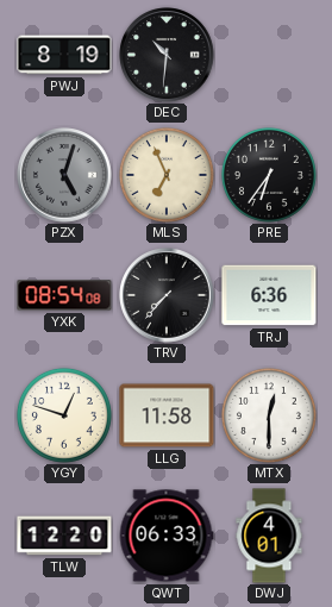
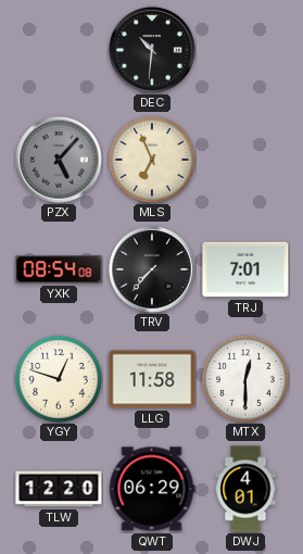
PWJ: 8:19 -> none (64, 55)
PZX: 5:03 -> 5:07 (59, 160)
PRE: 6:36 -> none (269, 175)
TRJ: 6:36 -> 7:01 (245, 269)
QWT: 06:33 -> 06:29 (152, 489)
